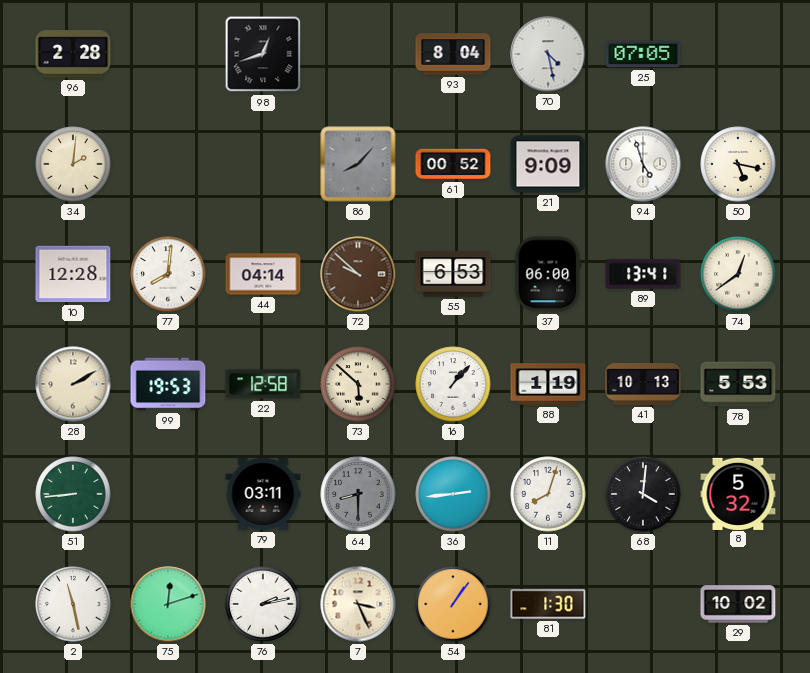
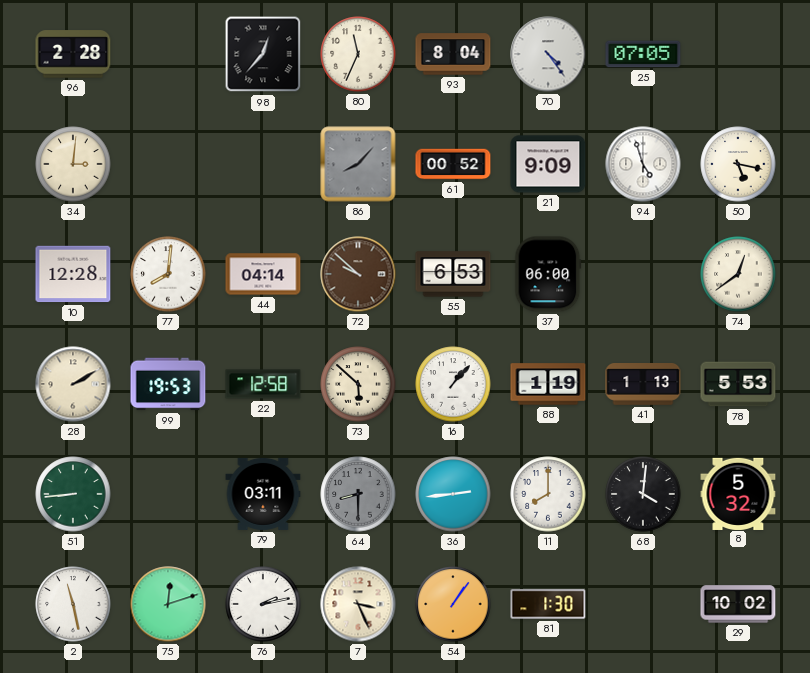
98: 12:42 -> 12:37 (263, 54)
80: none -> 11:34 (358, 54)
70: 4:28 -> 4:24 (548, 54)
34: 2:01 -> 3:01 (73, 164)
89: 13:41 -> none (643, 274)
41: 10:13 -> 1:13 (643, 385)
11: 8:03 -> 8:00 (548, 494)
